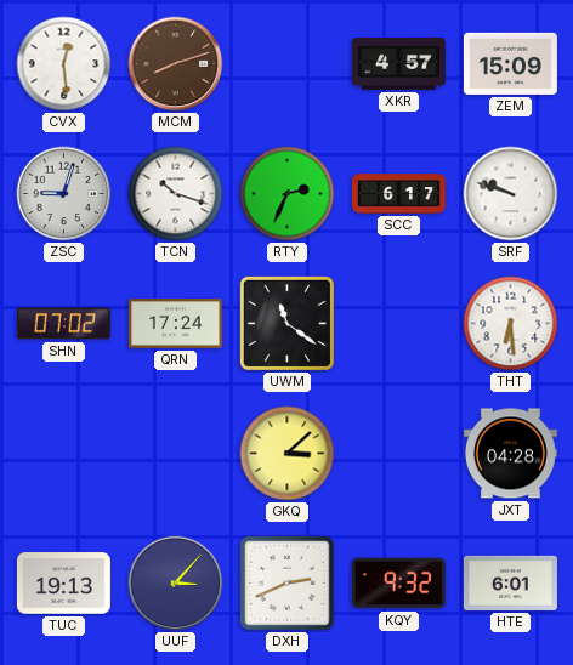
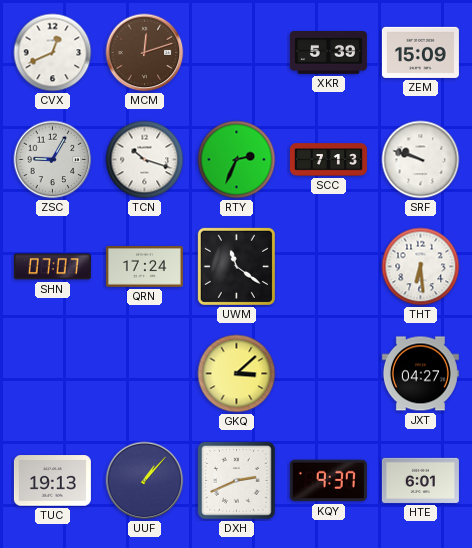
CVX: 12:29 -> 12:41 (53, 53)
MCM: 8:12 -> 12:12 (145, 53)
XKR: 4:57 -> 5:39 (328, 53)
ZSC: 9:03 -> 9:05 (53, 160)
SCC: 6:17 -> 7:13 (328, 160)
SHN: 07:02 -> 07:07 (52, 267)
JXT: 04:28 -> 04:27 (420, 374)
UUF: 3:07 -> 1:07 (145, 481)
KQY: 9:32 -> 9:37 (328, 481)
